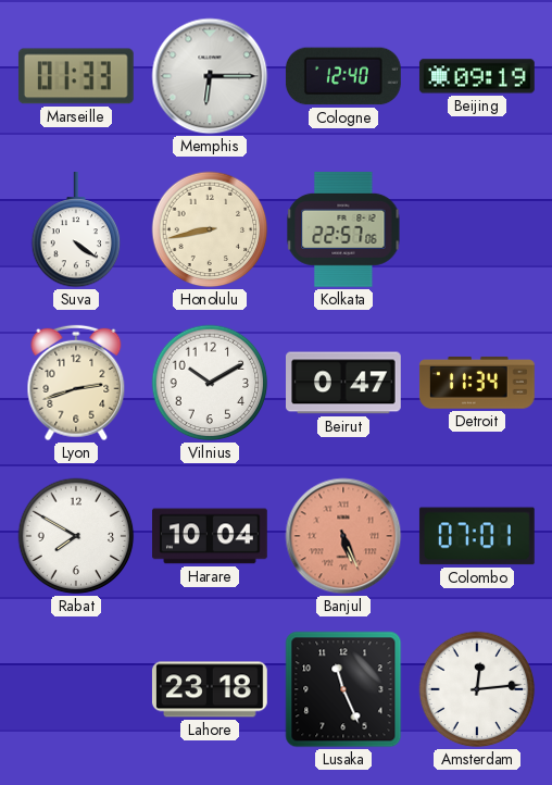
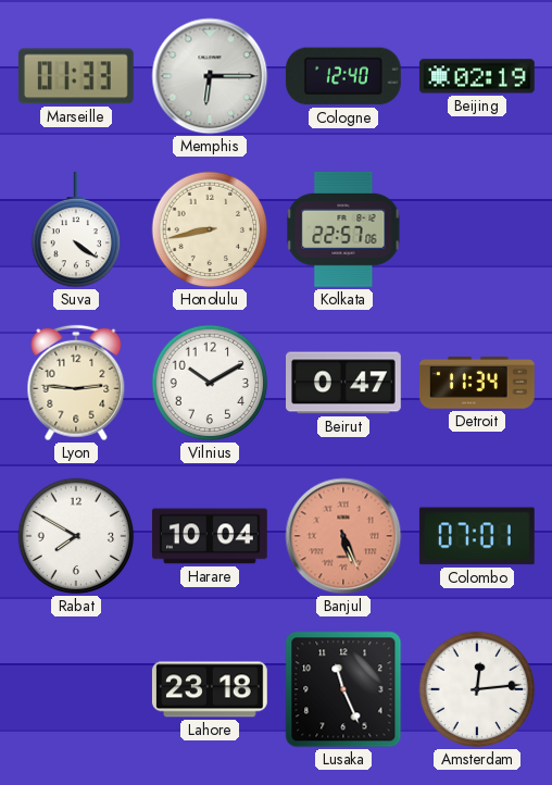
Beijing: 09:19 -> 02:19 (477, 76)
Lyon: 2:42 -> 2:46 (76, 383)
